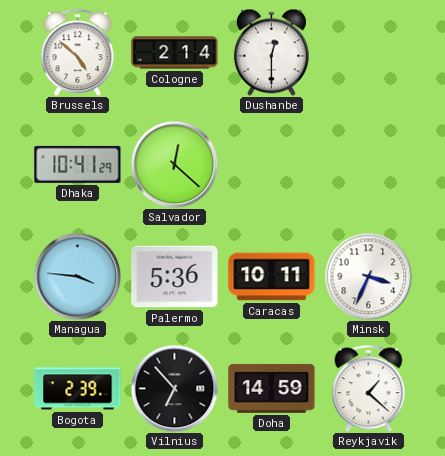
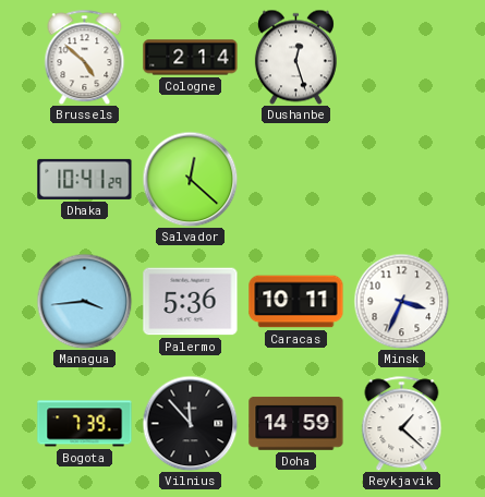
Dushanbe: 12:30 -> 12:27 (295, 57)
Managua: 3:46 -> 3:44 (84, 301)
Bogota: 2:39 -> 7:39 (85, 424)
Vilnius: 6:53 -> 11:53 (190, 423)
